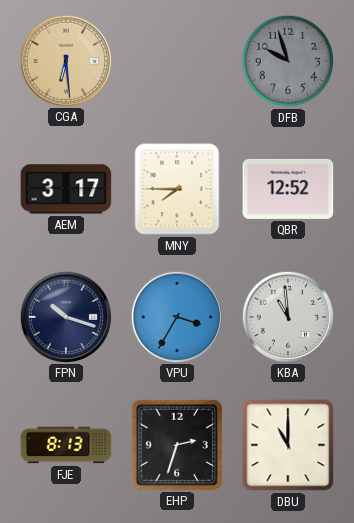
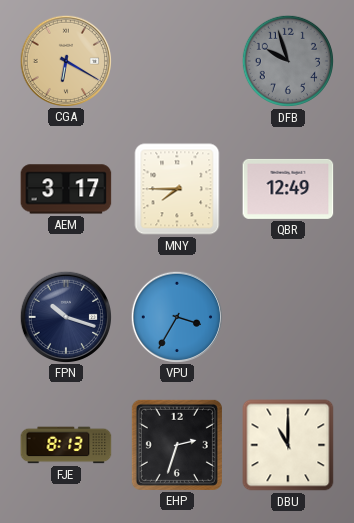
CGA: 6:29 -> 6:20 (65, 60)
QBR: 12:52 -> 12:49 (288, 189)
KBA: 10:59 -> none (287, 316)
